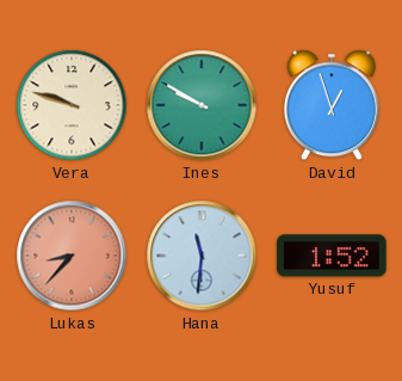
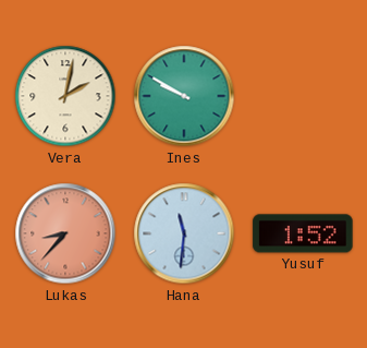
Vera: 9:48 -> 2:02 (65, 96)
David: 12:57 -> none (332, 105)
